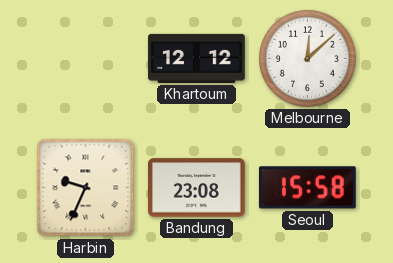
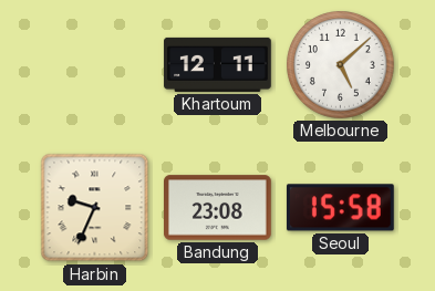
Khartoum: 12:12 -> 12:11 (218, 64)
Melbourne: 12:08 -> 5:08 (341, 65)
